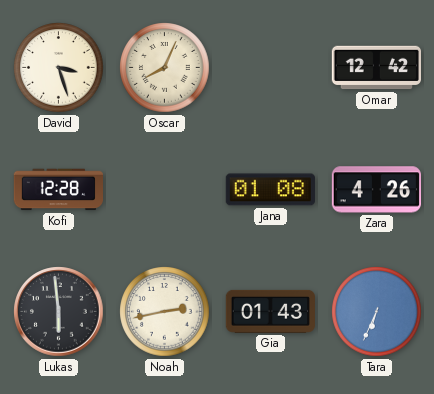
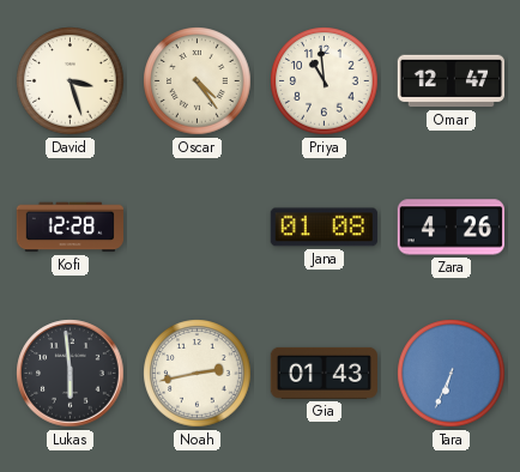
Oscar: 8:04 -> 4:24 (198, 81)
Priya: none -> 10:59 (325, 81)
Omar: 12:42 -> 12:47 (451, 81)
